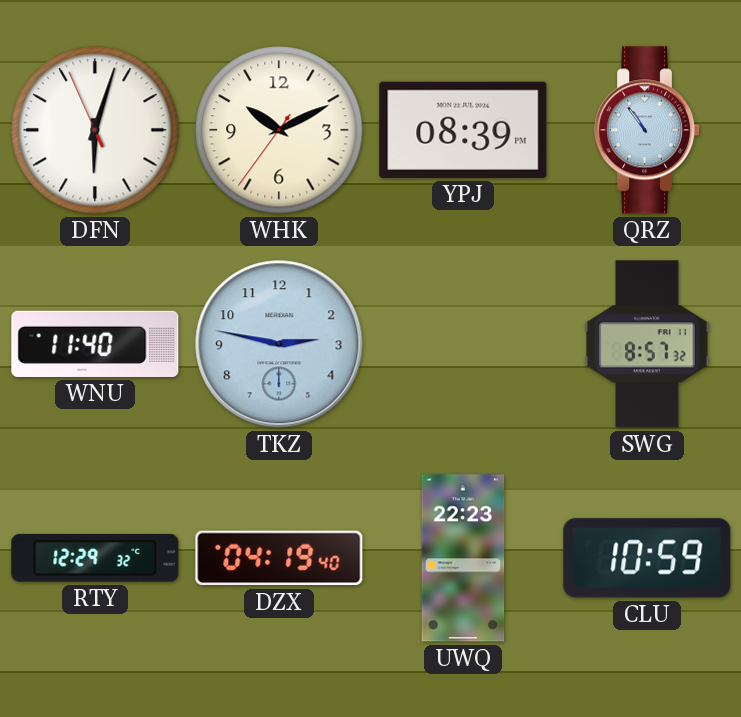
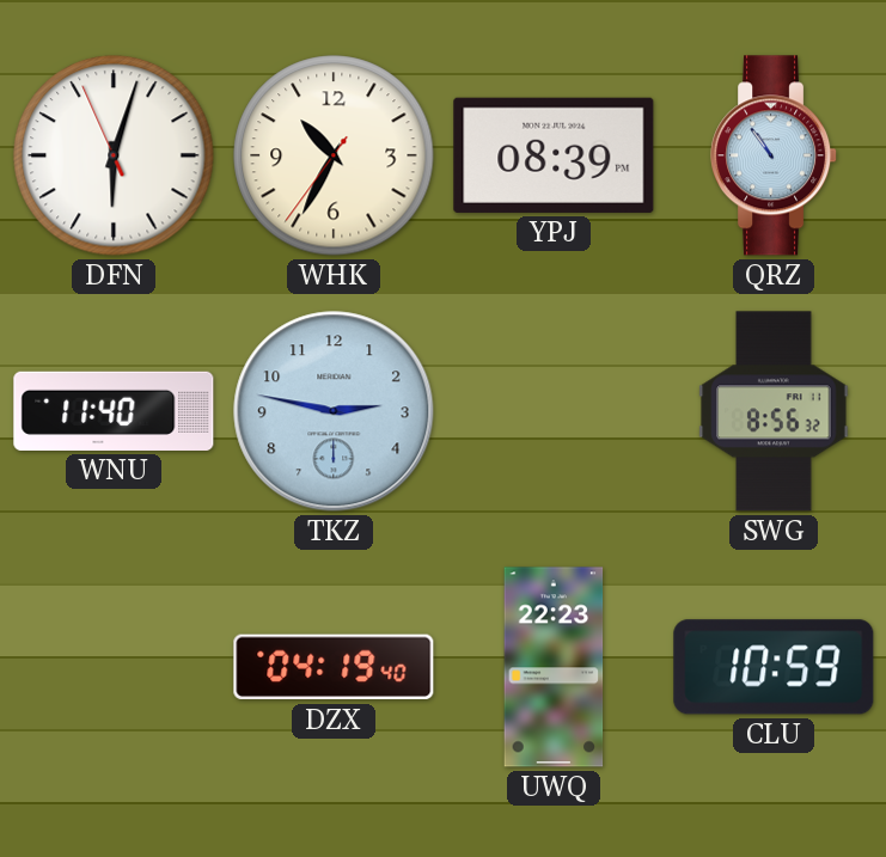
WHK: 10:10 -> 10:34 (334, 155)
SWG: 8:57 -> 8:56 (774, 411)
RTY: 12:29 -> none (95, 558)
